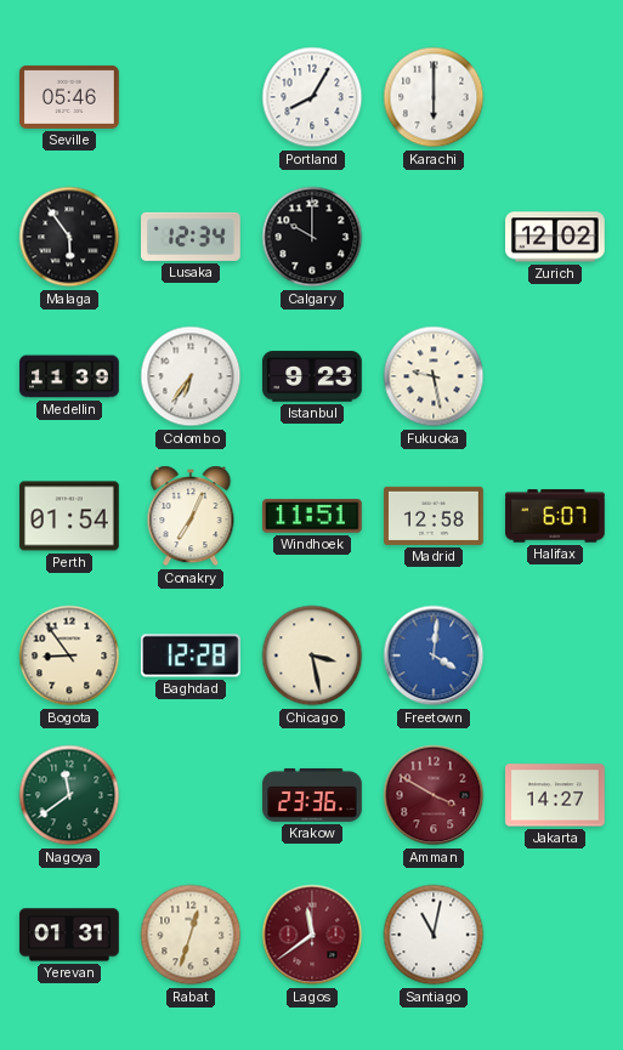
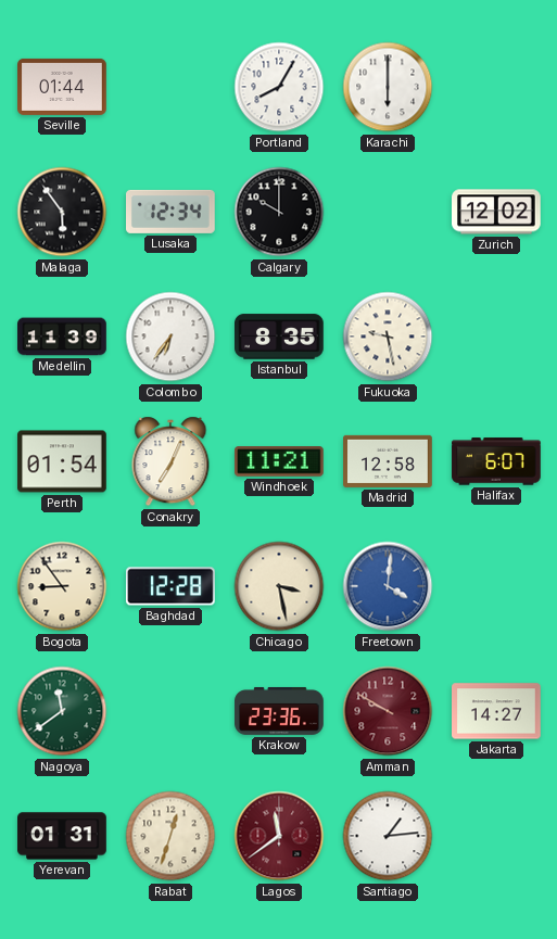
Seville: 05:46 -> 01:44 (62, 87)
Istanbul: 9:23 -> 8:35 (279, 337)
Windhoek: 11:51 -> 11:21 (280, 461)
Amman: 3:50 -> 9:50 (388, 711)
Santiago: 11:02 -> 1:14 (388, 836)
